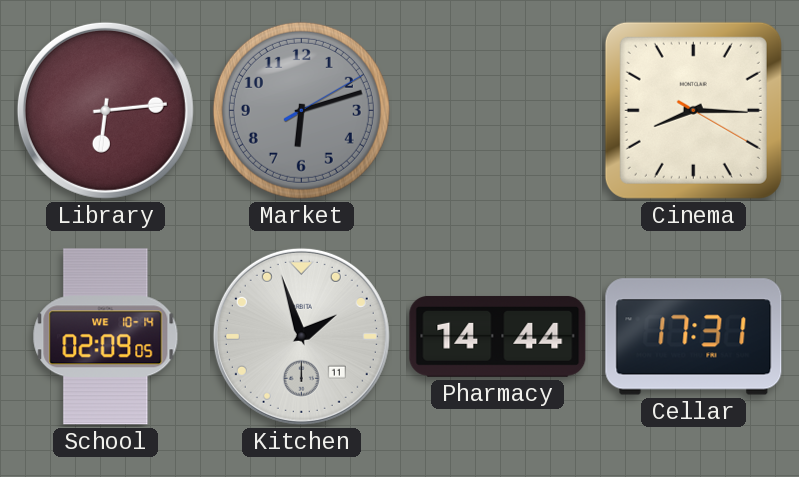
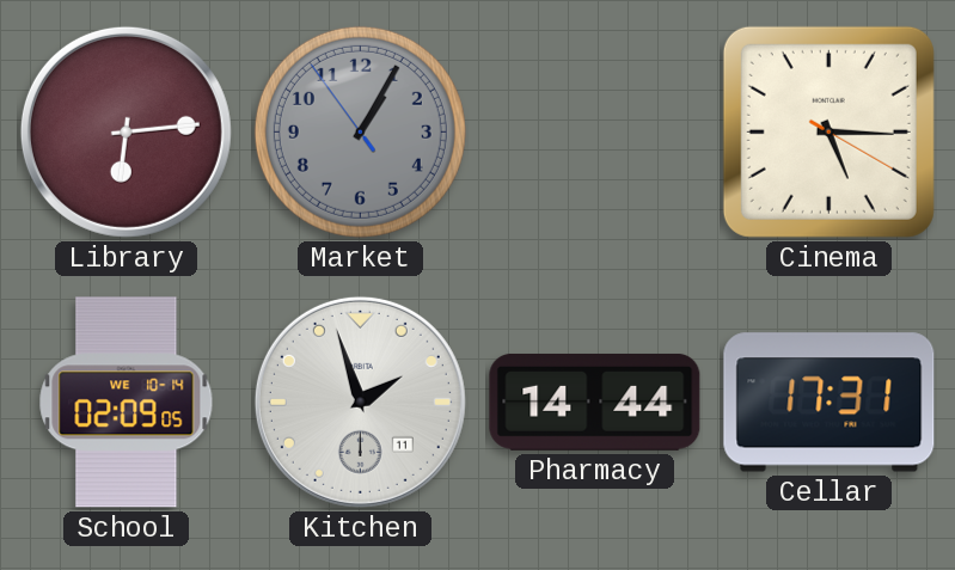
Market: 6:12 -> 1:04 (360, 131)
Cinema: 8:15 -> 5:15 (828, 131)
